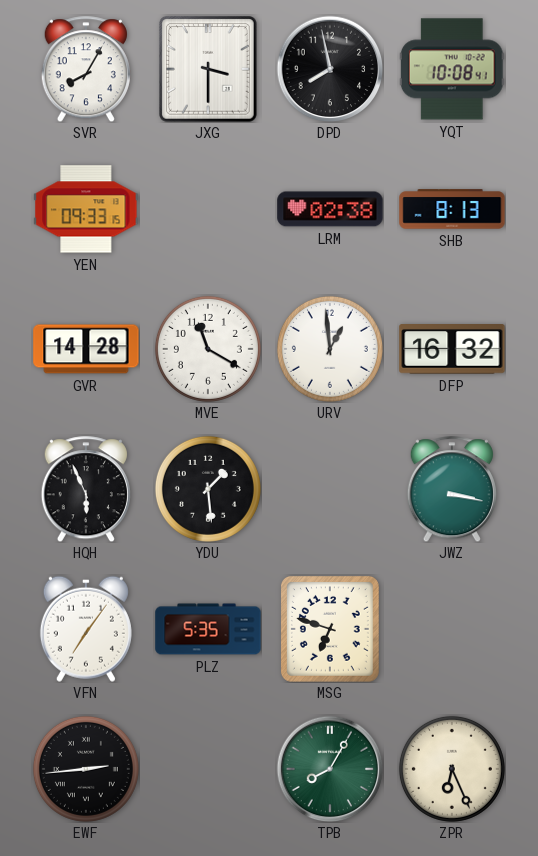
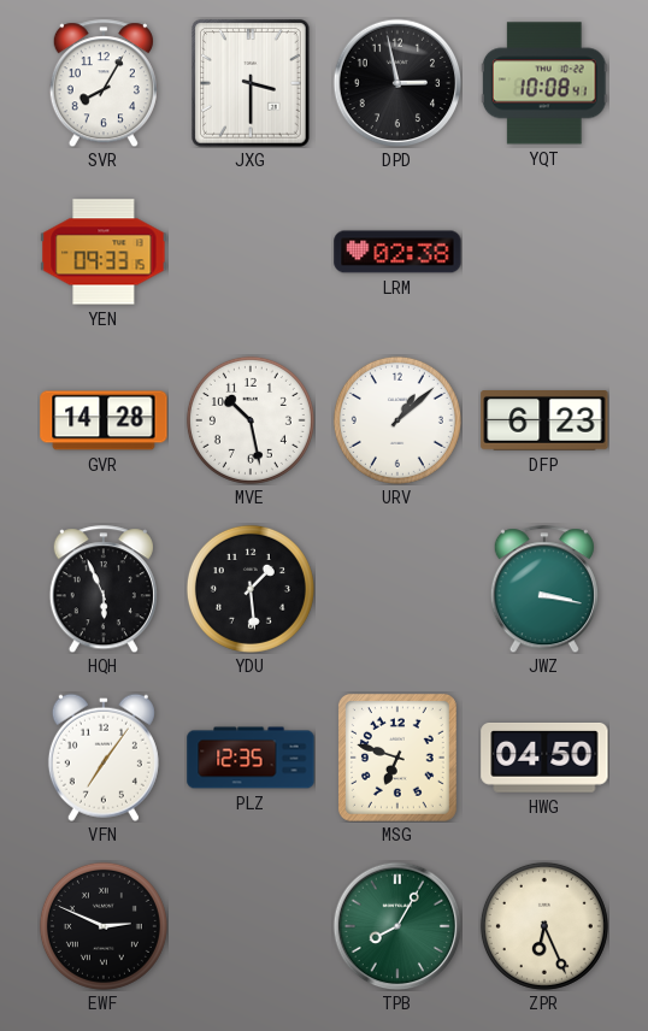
DPD: 7:58 -> 2:58 (397, 83)
SHB: 8:13 -> none (452, 209)
MVE: 11:20 -> 10:28 (251, 420)
URV: 12:59 -> 1:08 (397, 420)
DFP: 16:32 -> 6:23 (544, 422)
PLZ: 5:35 -> 12:35 (251, 758)
HWG: none -> 04:50 (544, 759)
EWF: 2:44 -> 2:49 (104, 926)
